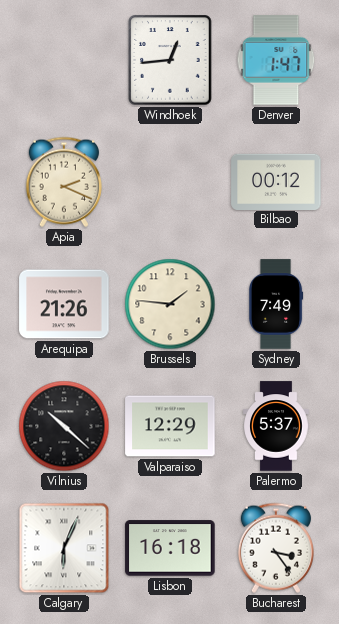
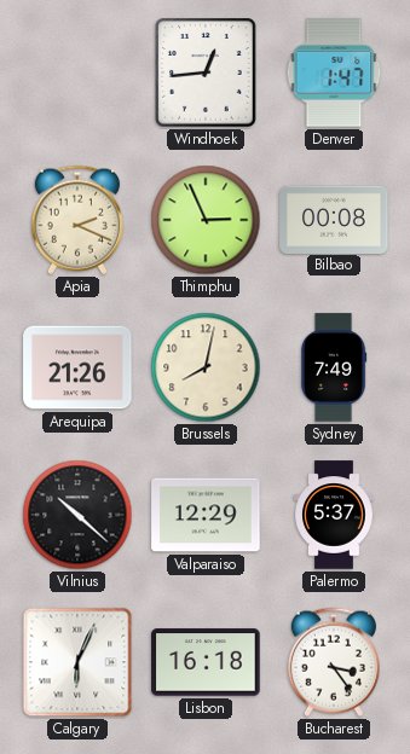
Thimphu: none -> 2:56 (206, 220)
Bilbao: 00:12 -> 00:08 (334, 219)
Brussels: 1:46 -> 8:02 (206, 367)
